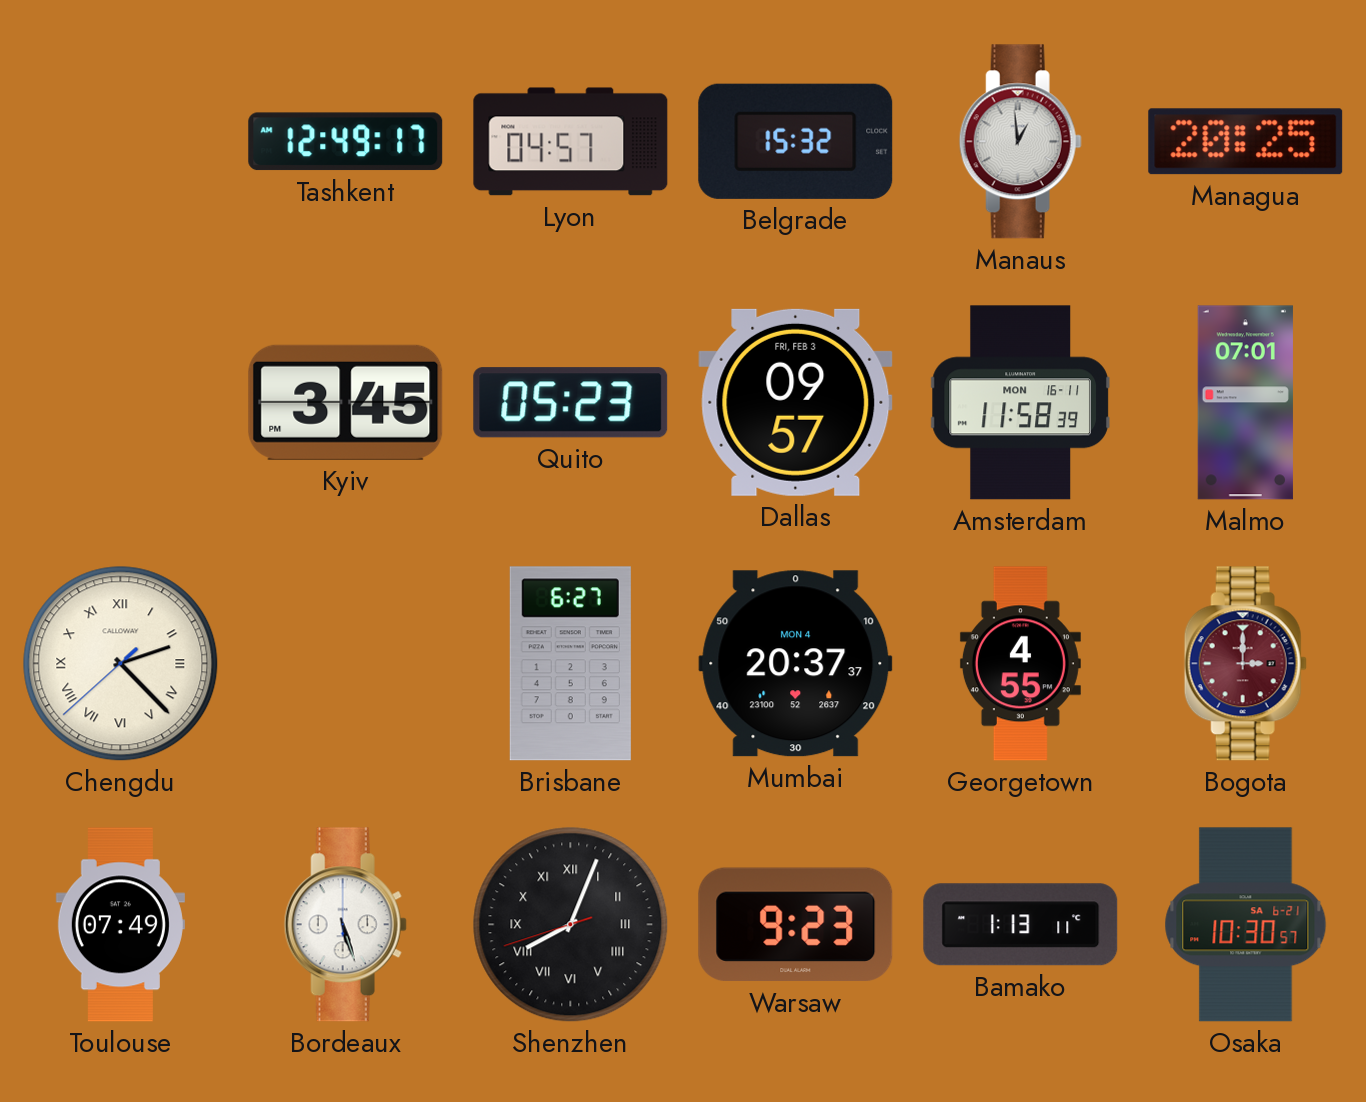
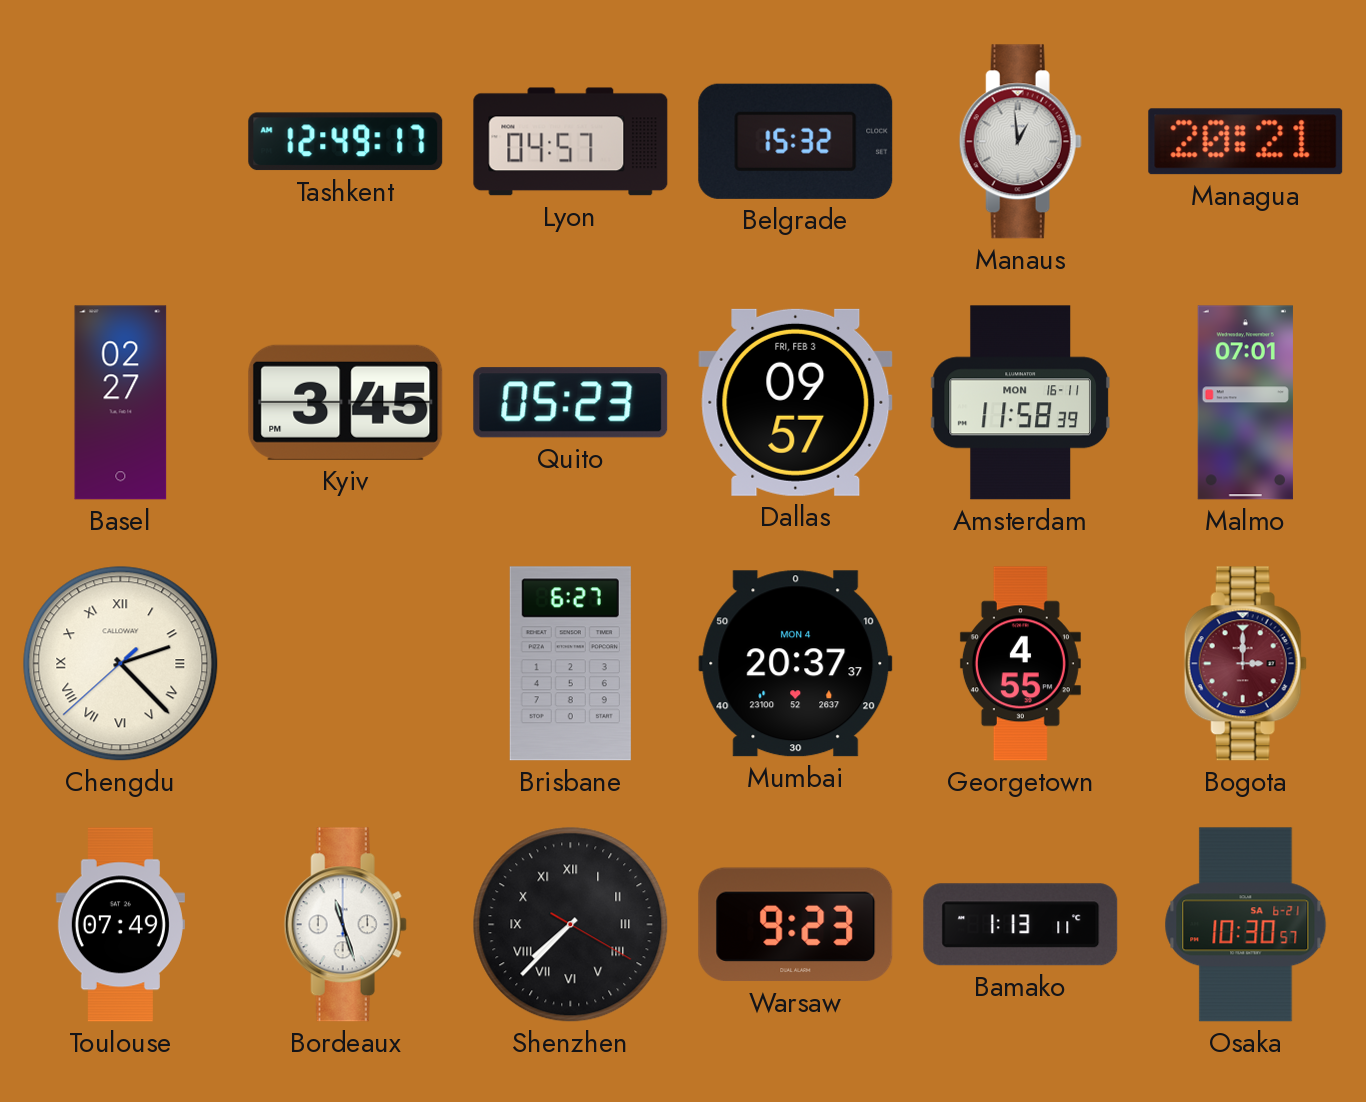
Managua: 20:25 -> 20:21 (1246, 142)
Basel: none -> 02:27 (121, 403)
Bordeaux: 5:27 -> 11:27 (345, 925)
Shenzhen: 8:03 -> 7:37 (571, 925)
